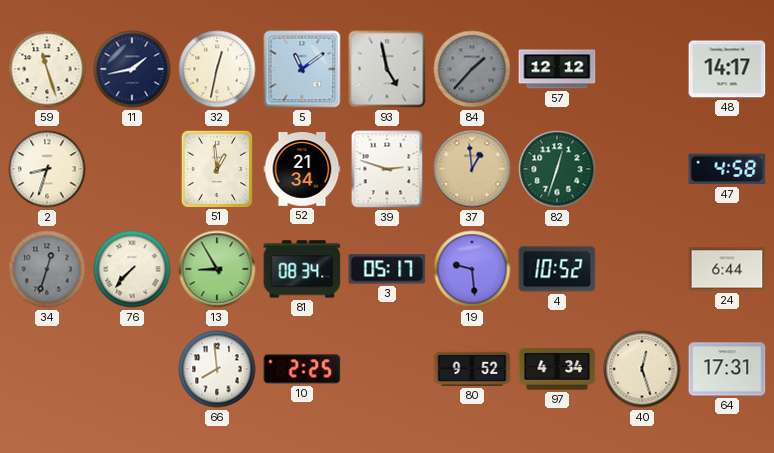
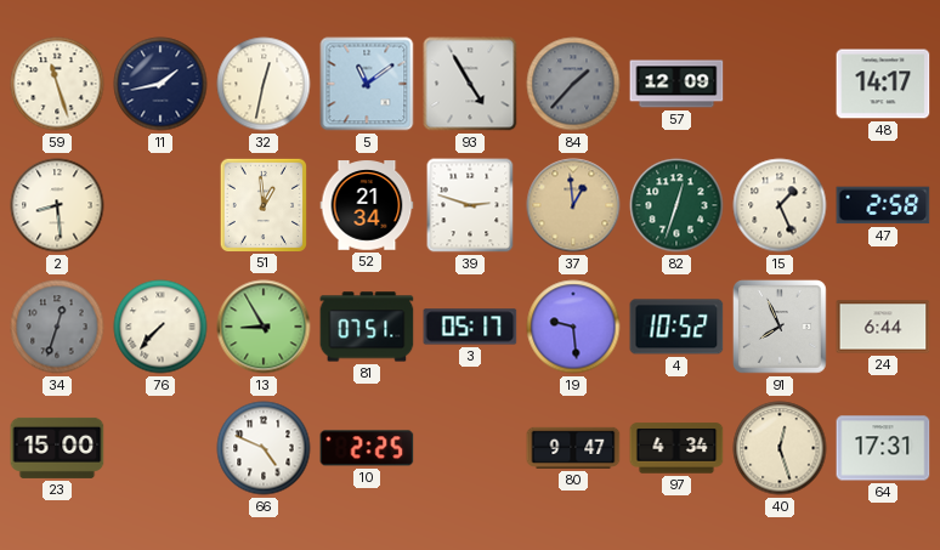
93: 4:58 -> 4:55 (470, 84)
57: 12:12 -> 12:09 (676, 84)
2: 8:33 -> 8:29 (57, 205)
15: none -> 1:26 (780, 205)
47: 4:58 -> 2:58 (883, 205)
81: 08:34 -> 07:51 (367, 327)
91: none -> 7:56 (781, 328)
23: none -> 15:00 (57, 448)
66: 7:59 -> 4:49 (264, 448)
80: 9:52 -> 9:47 (573, 448)
